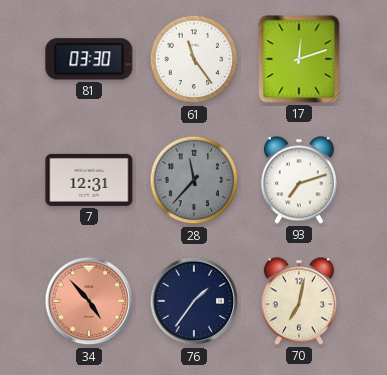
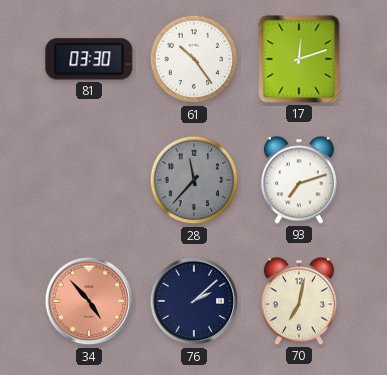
61: 11:24 -> 10:24 (194, 59)
7: 12:31 -> none (89, 180)
76: 1:36 -> 2:08 (194, 301)
